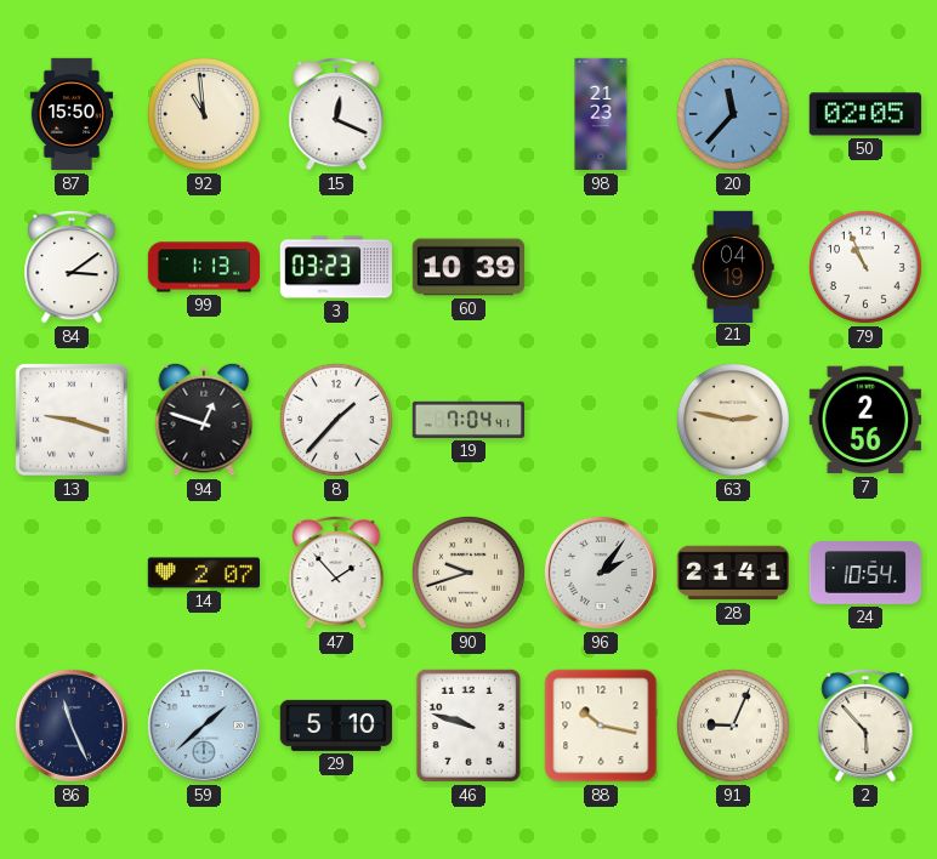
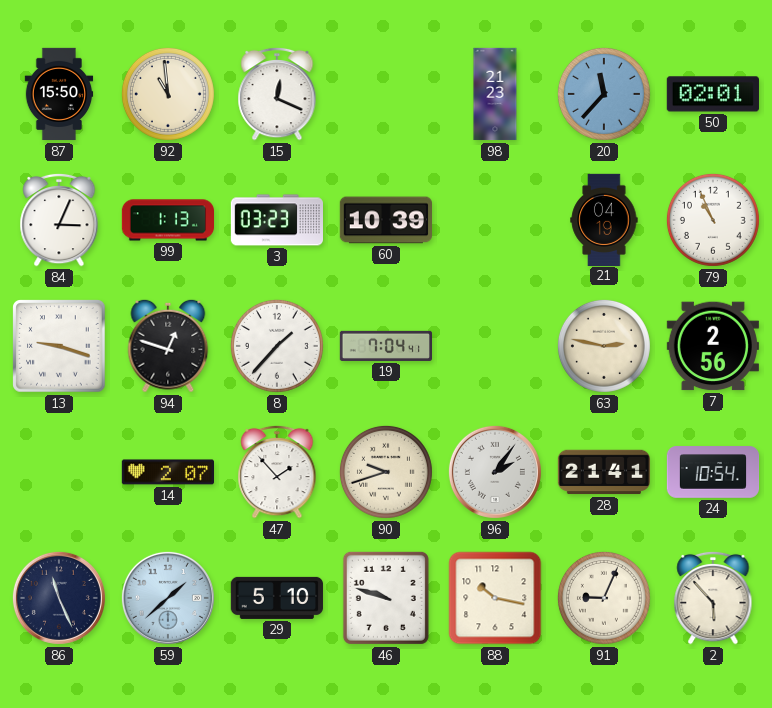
50: 02:05 -> 02:01 (713, 94)
84: 3:09 -> 3:04 (59, 220)
